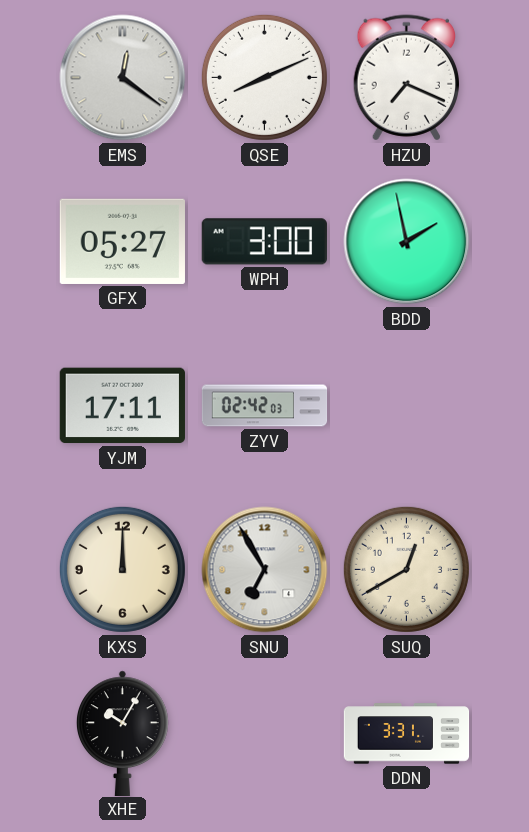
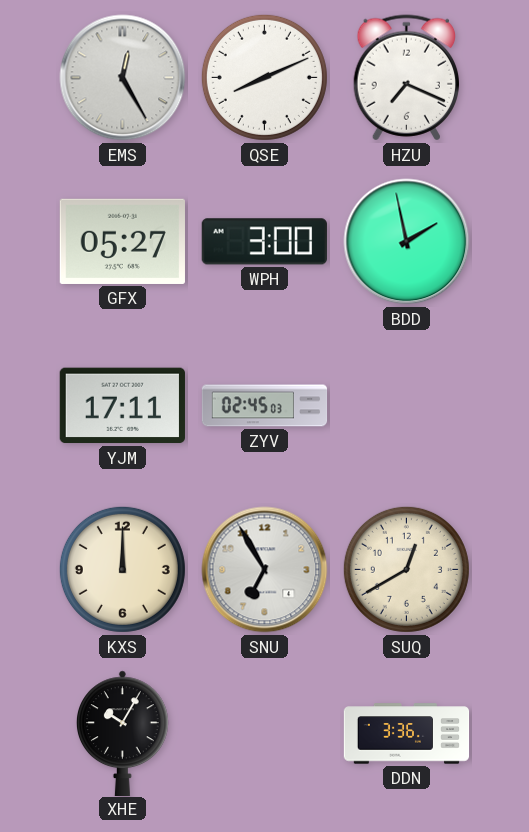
EMS: 12:21 -> 12:25 (123, 78)
ZYV: 02:42 -> 02:45 (265, 406)
DDN: 3:31 -> 3:36 (407, 734)
